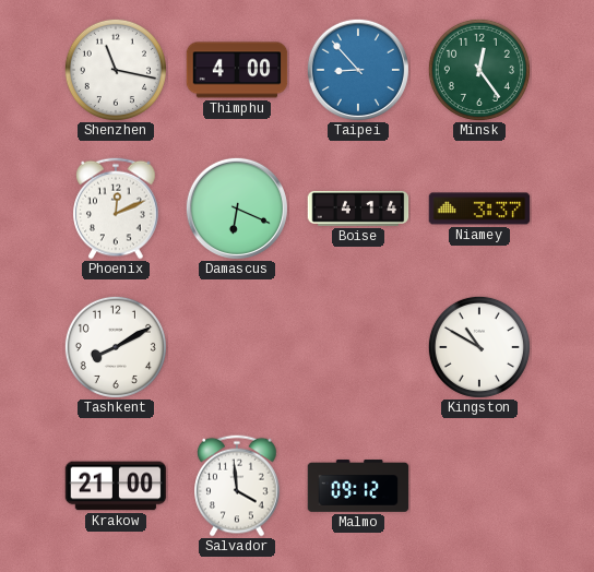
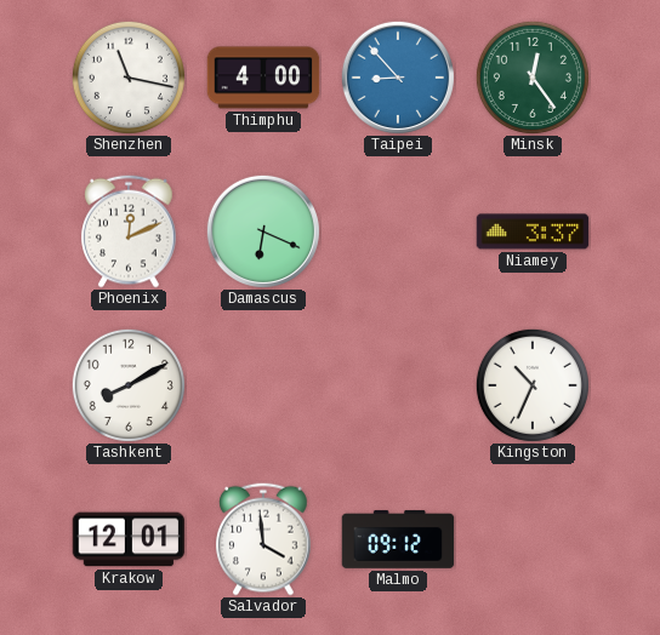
Boise: 4:14 -> none (358, 208)
Kingston: 10:50 -> 10:34 (533, 385)
Krakow: 21:00 -> 12:01 (129, 539)
